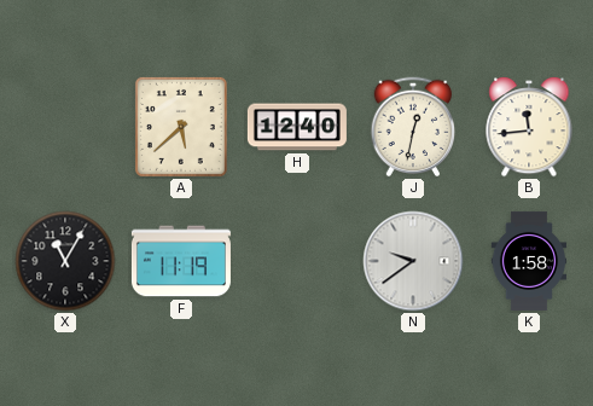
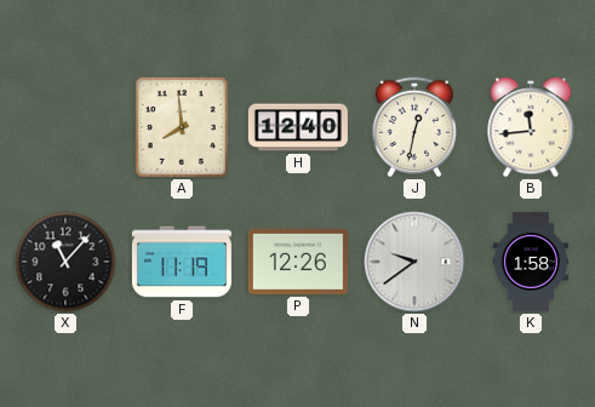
A: 5:38 -> 7:59 (182, 127)
X: 11:05 -> 11:07 (65, 262)
P: none -> 12:26 (298, 262)
